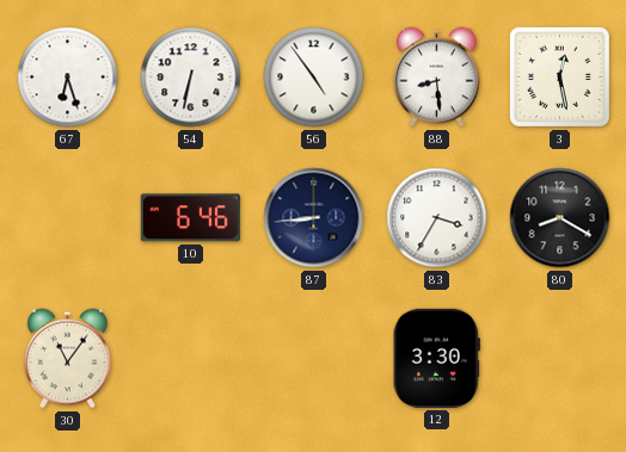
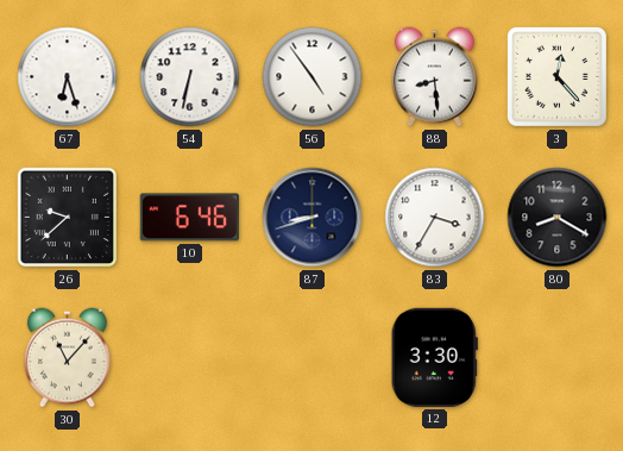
3: 12:28 -> 12:23 (556, 76)
26: none -> 9:38 (68, 218)
87: 8:44 -> 8:42 (313, 218)
30: 11:06 -> 11:07 (67, 358)
